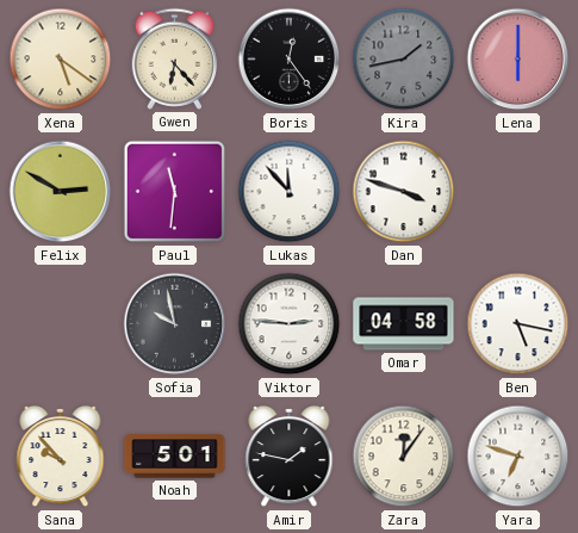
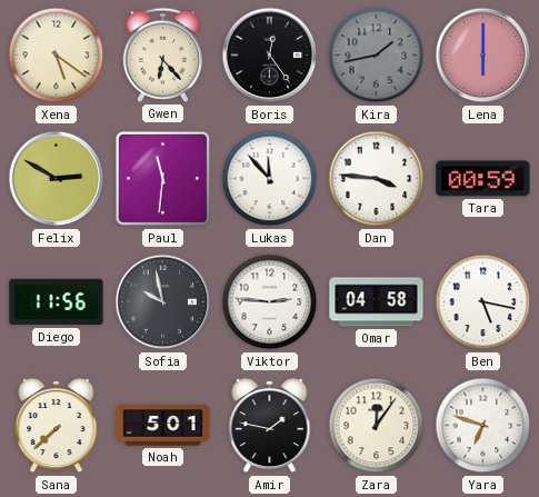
Dan: 3:48 -> 3:46 (377, 179)
Tara: none -> 00:59 (483, 179)
Diego: none -> 11:56 (57, 302)
Sana: 9:53 -> 7:38 (57, 426)
